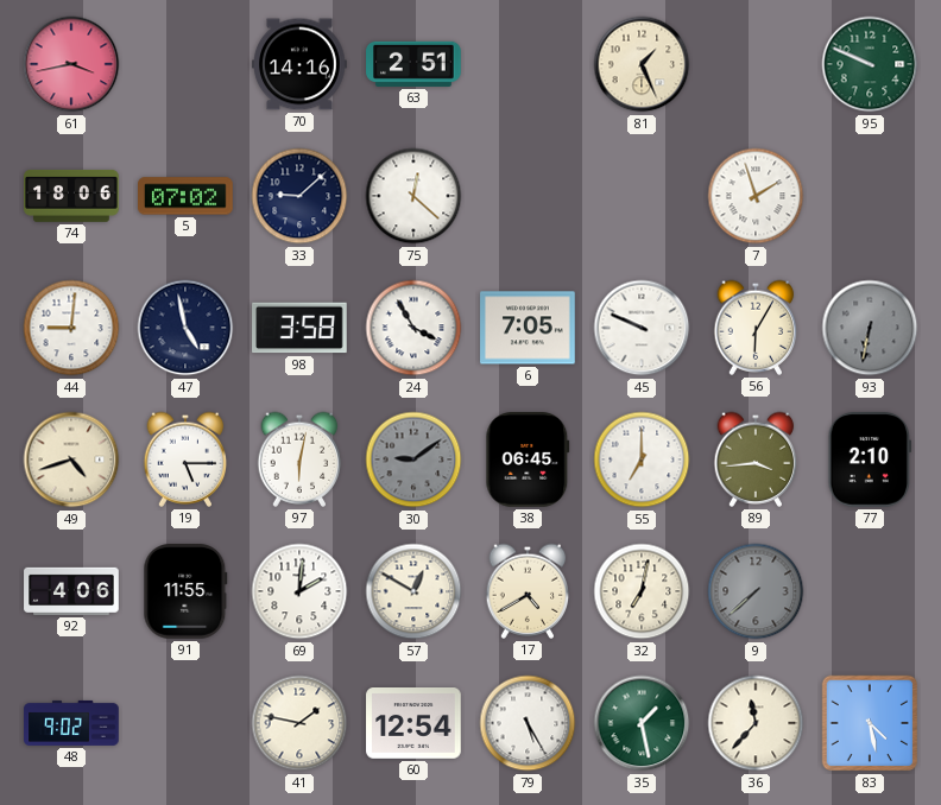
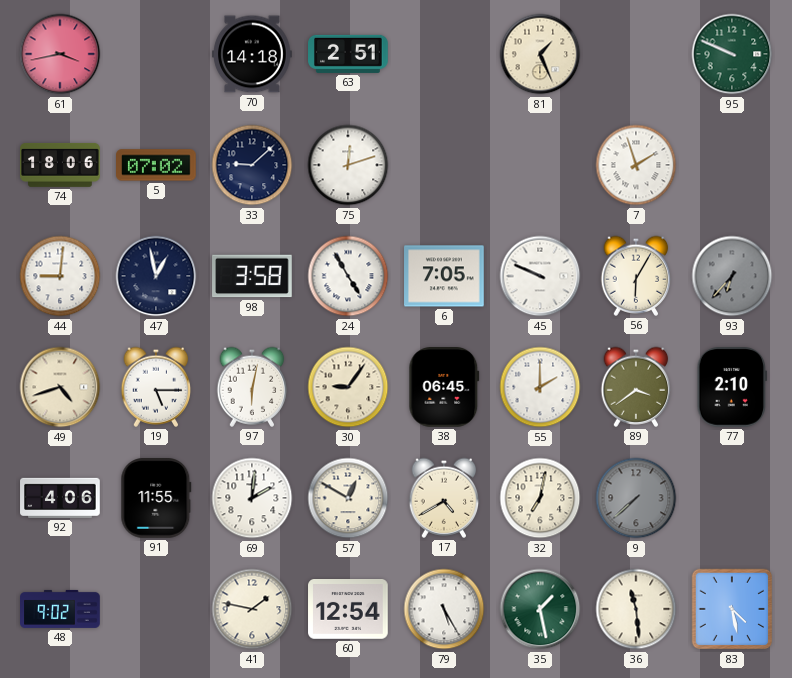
70: 14:16 -> 14:18 (252, 54)
75: 12:22 -> 12:12 (348, 165)
47: 4:58 -> 12:58 (156, 276)
24: 3:55 -> 4:55 (348, 276)
93: 6:32 -> 6:37 (732, 276)
30: 9:09 -> 9:06 (348, 387)
30 dial: grey -> cream (348, 387)
55: 7:00 -> 2:00 (540, 387)
89: 3:44 -> 3:39 (636, 387)
36: 11:37 -> 11:29 (636, 609)
